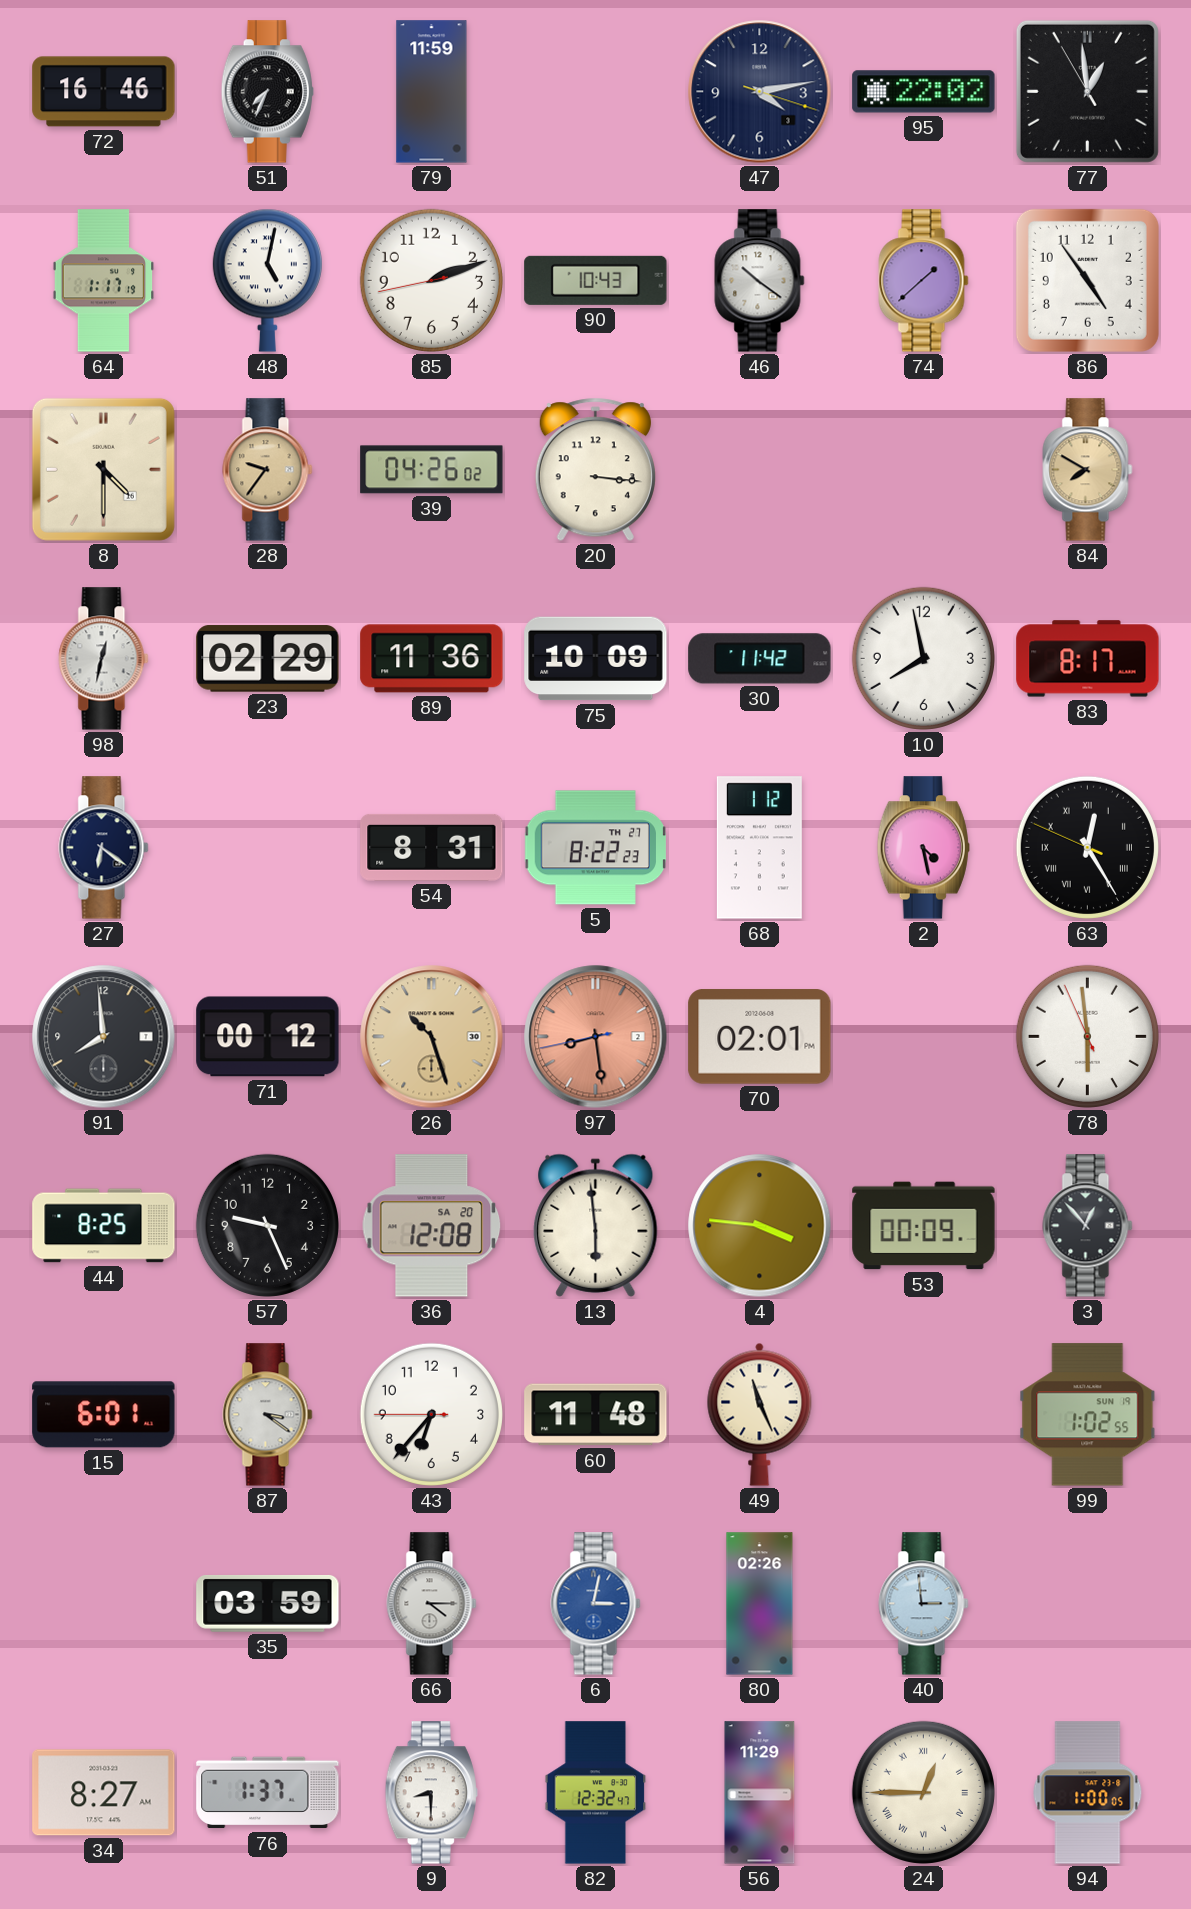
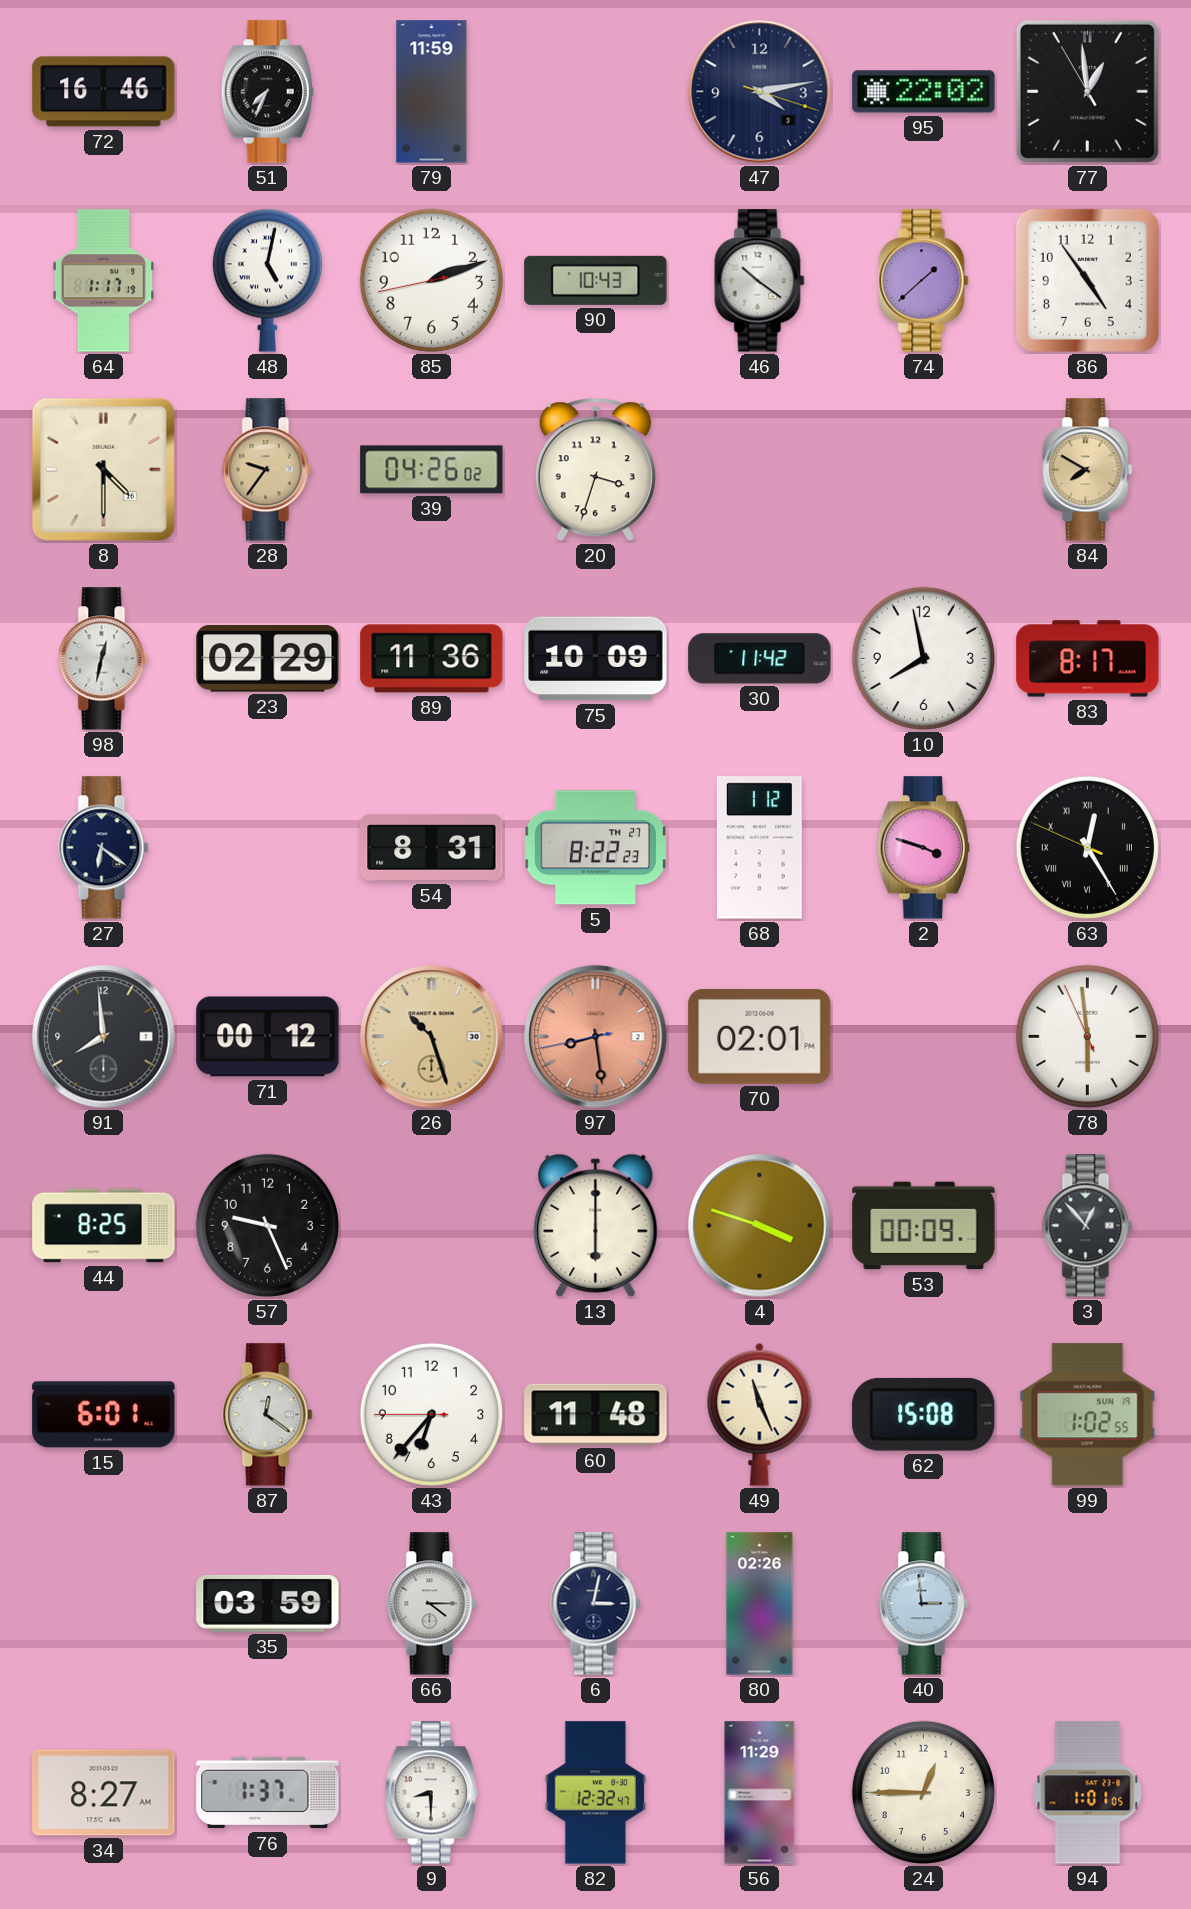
20: 3:16 -> 3:33 (595, 470)
2: 4:28 -> 3:48 (923, 848)
36: 12:08 -> none (432, 1226)
13: 5:59 -> 6:00 (596, 1225)
4: 3:46 -> 3:48 (760, 1226)
87: 3:21 -> 12:21 (268, 1415)
62: none -> 15:08 (924, 1414)
6 dial: blue -> navy (596, 1604)
24 numerals: Roman -> Arabic (923, 1792)
94: 1:00 -> 1:01 (1088, 1793)
